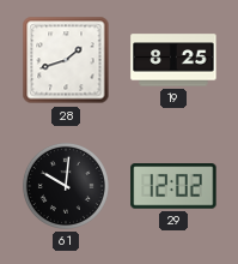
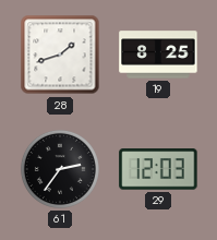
61: 10:01 -> 2:36 (60, 169)
29: 12:02 -> 12:03 (158, 169)
